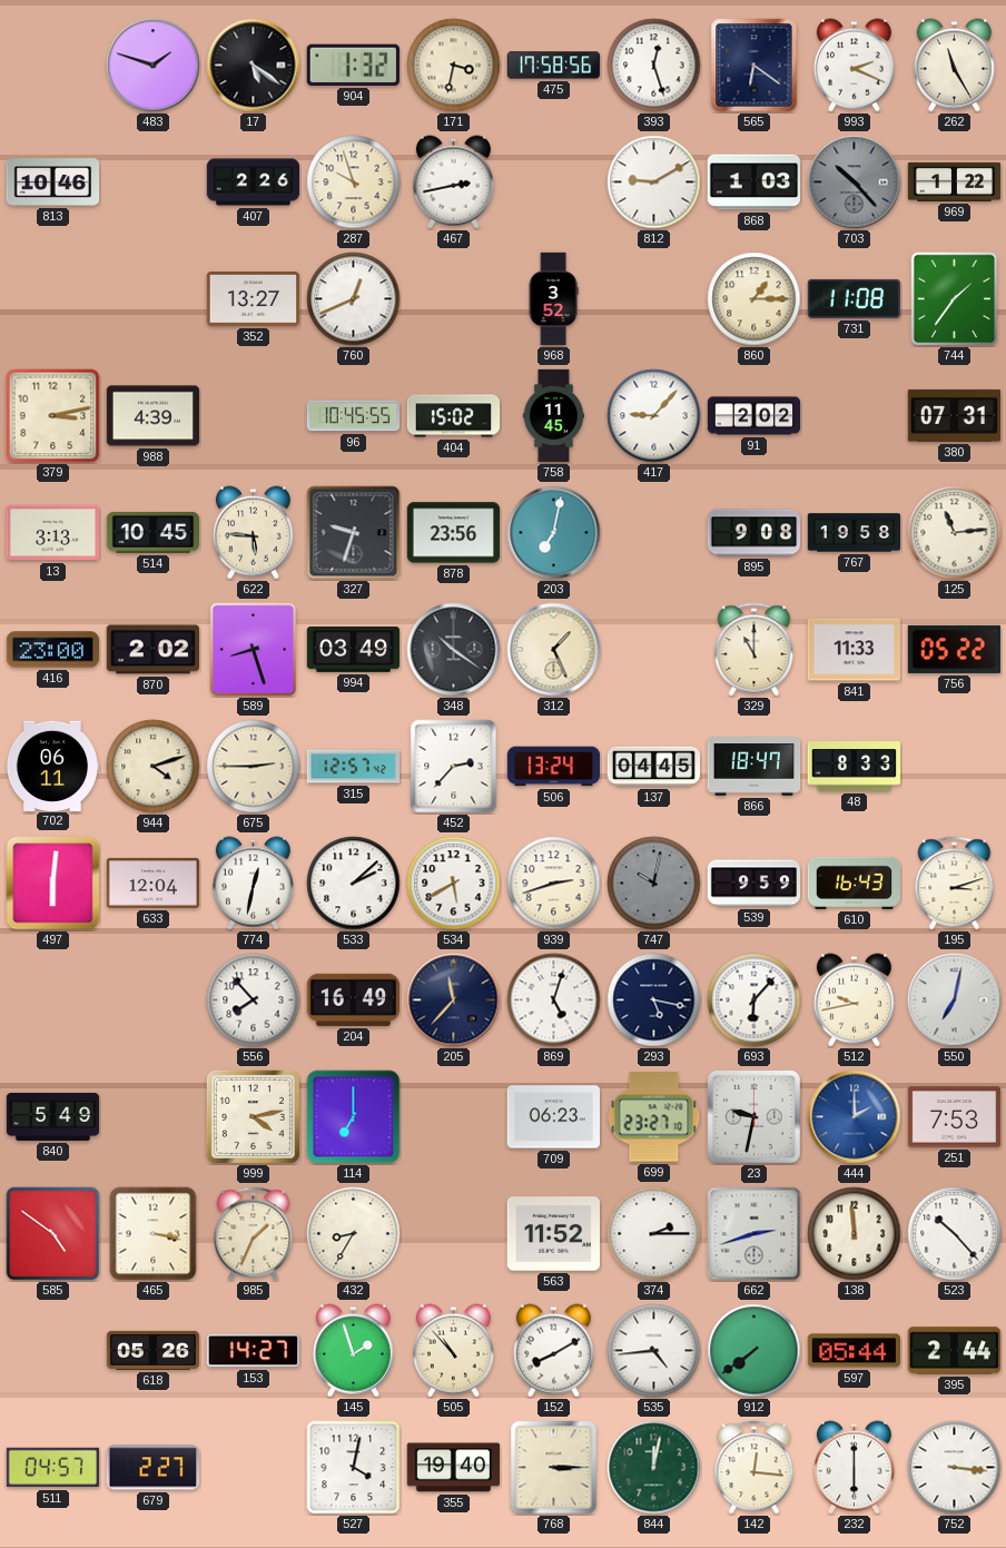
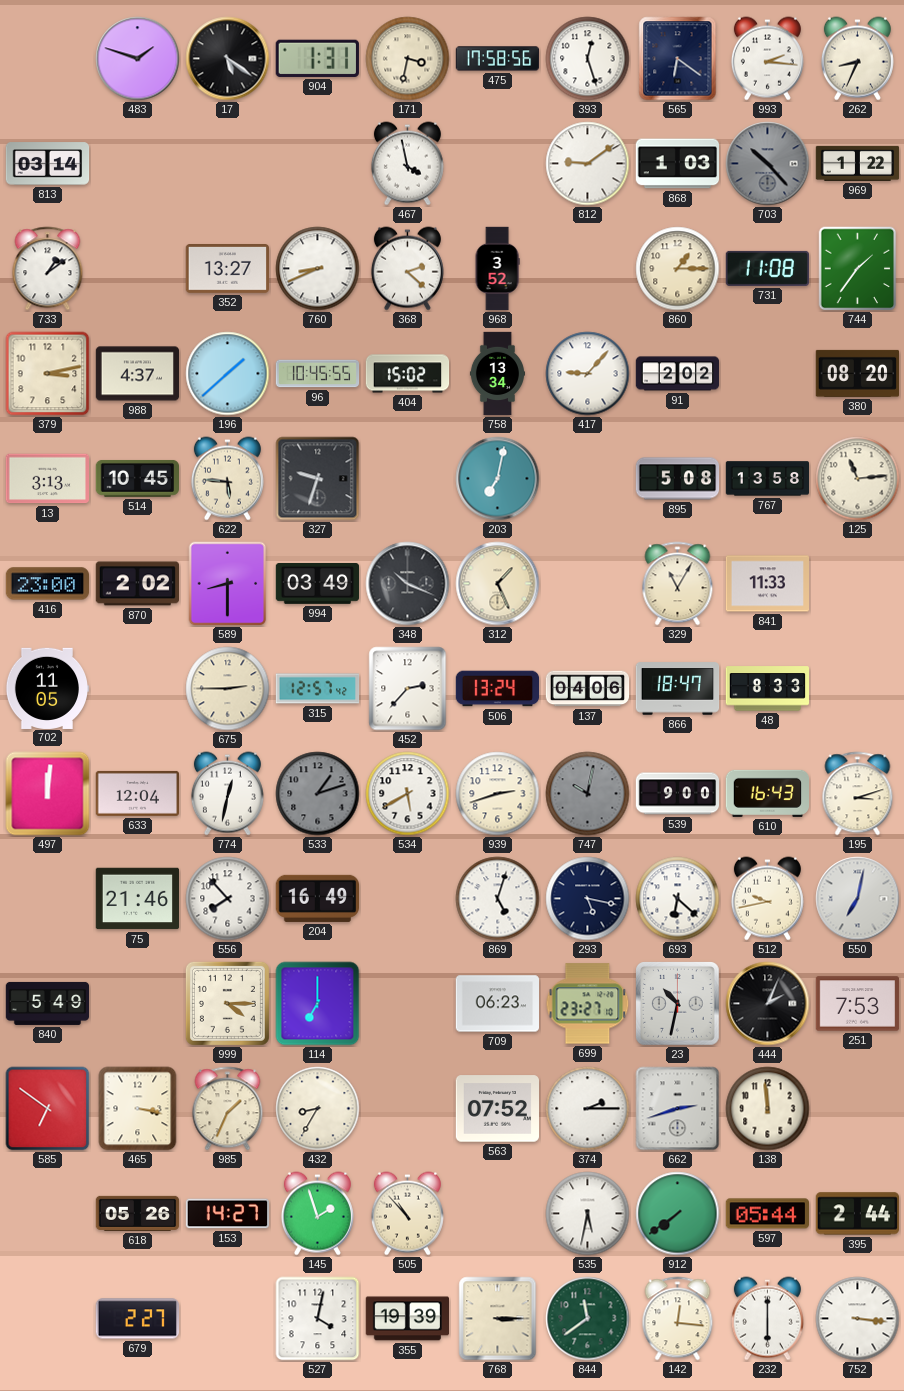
904: 1:32 -> 1:31 (317, 58)
993: 2:19 -> 2:16 (767, 59)
262: 11:25 -> 8:34 (857, 59)
813: 10:46 -> 03:14 (48, 164)
407: 2:26 -> none (254, 183)
287: 9:57 -> none (354, 183)
467: 2:43 -> 3:58 (407, 164)
812: 9:10 -> 9:09 (588, 164)
733: none -> 1:09 (48, 269)
760: 12:41 -> 8:41 (318, 269)
368: none -> 2:22 (407, 269)
988: 4:39 -> 4:37 (138, 374)
196: none -> 1:38 (228, 374)
758: 11:45 -> 13:34 (497, 374)
380: 07:31 -> 08:20 (857, 373)
878: 23:56 -> none (454, 533)
895: 9:08 -> 5:08 (678, 479)
767: 19:58 -> 13:58 (768, 479)
589: 8:27 -> 8:30 (228, 584)
348: 10:21 -> 10:19 (408, 584)
329: 11:00 -> 11:05 (678, 584)
756: 05:22 -> none (954, 649)
702: 06:11 -> 11:05 (47, 688)
944: 4:12 -> none (154, 767)
137: 04:45 -> 04:06 (588, 689)
497: 6:01 -> 12:01 (48, 794)
533: 2:08 -> 1:12 (318, 794)
533 dial: white -> grey (318, 794)
539: 9:59 -> 9:00 (678, 794)
75: none -> 21:46 (138, 899)
205: 11:37 -> none (454, 1000)
693: 6:07 -> 6:22 (678, 899)
999: 4:13 -> 4:15 (227, 1003)
23: 9:32 -> 10:32 (678, 1004)
444: 2:00 -> 2:04 (768, 1004)
444 dial: blue -> black (768, 1004)
585: 4:51 -> 6:51 (48, 1109)
563: 11:52 -> 07:52 (497, 1109)
523: 10:23 -> none (955, 1234)
152: 8:10 -> none (553, 1351)
535: 4:44 -> 5:32 (588, 1214)
511: 04:57 -> none (53, 1468)
355: 19:40 -> 19:39 (407, 1319)
844: 12:02 -> 11:39 (588, 1319)
